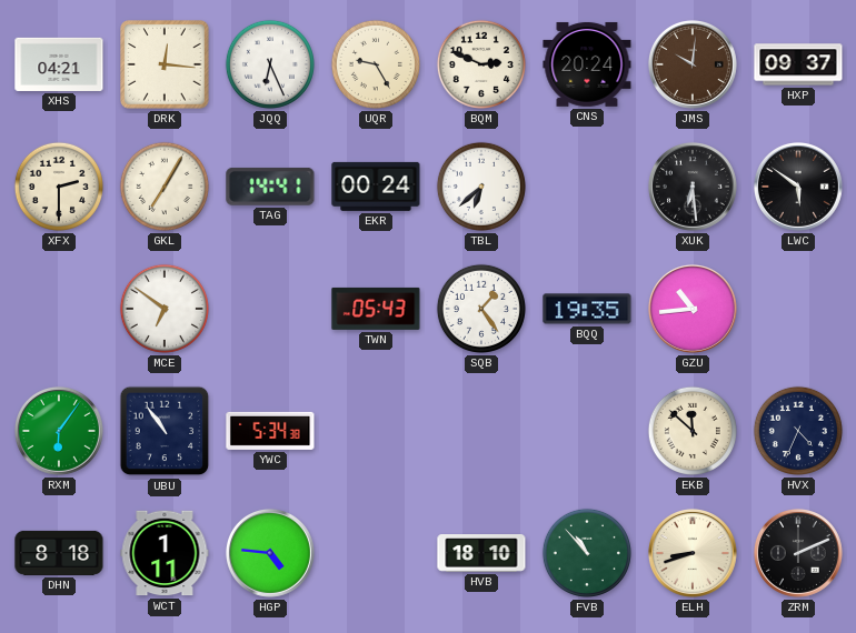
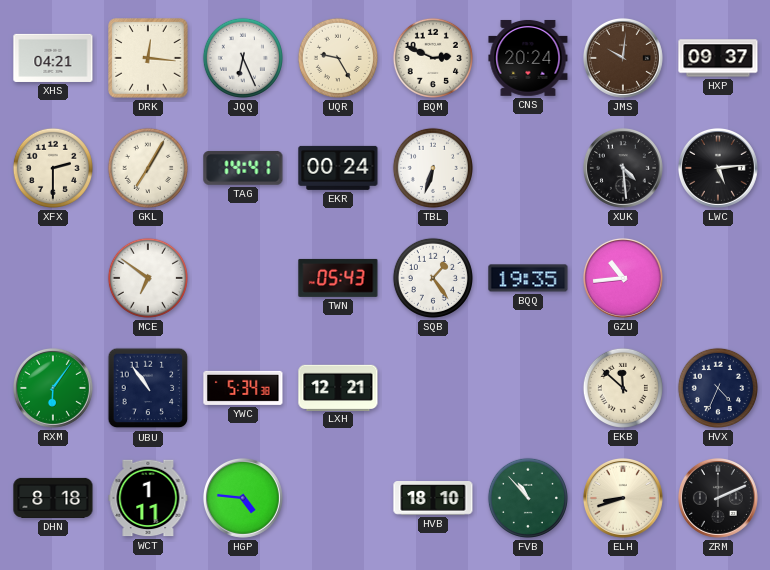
TBL: 6:38 -> 6:33 (433, 168)
XUK: 6:29 -> 4:29 (623, 168)
LWC: 5:51 -> 5:14 (718, 168)
LXH: none -> 12:21 (338, 387)
